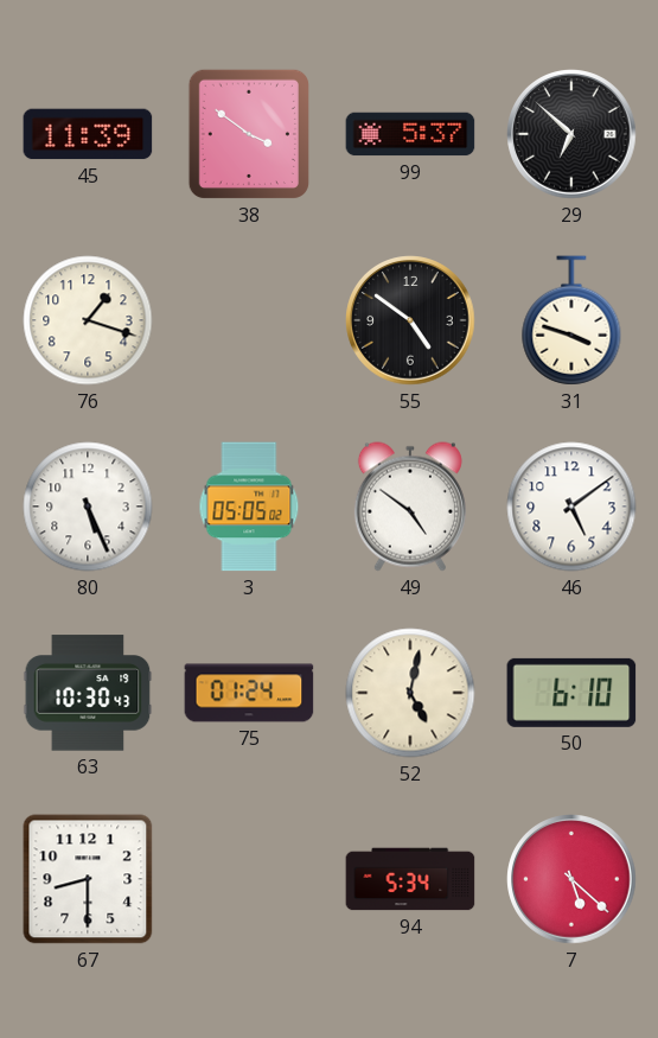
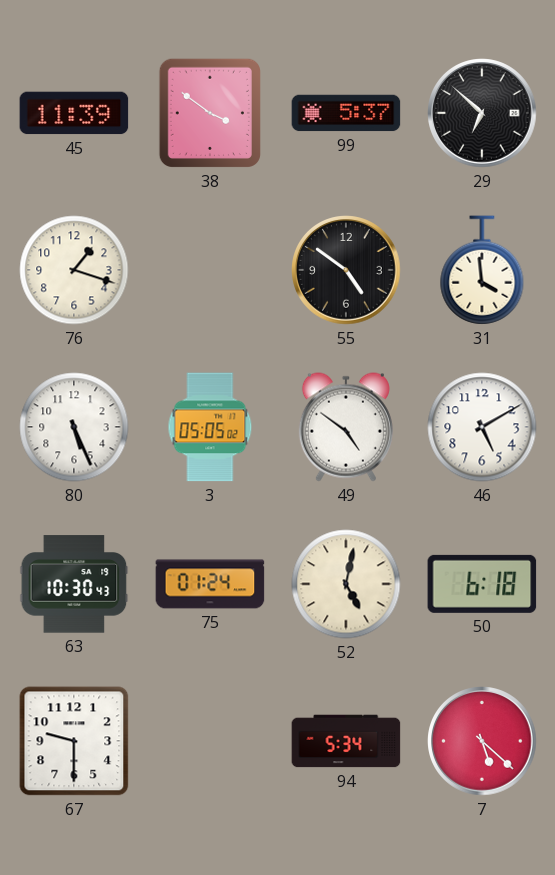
31: 3:48 -> 3:59 (482, 270)
46: 5:09 -> 5:10 (482, 427)
50: 6:10 -> 6:18 (482, 584)
67: 8:30 -> 9:30 (74, 741)
